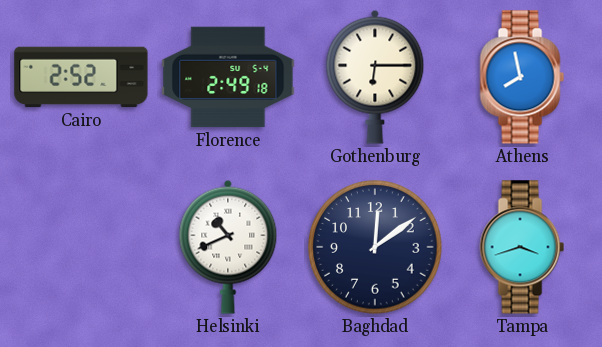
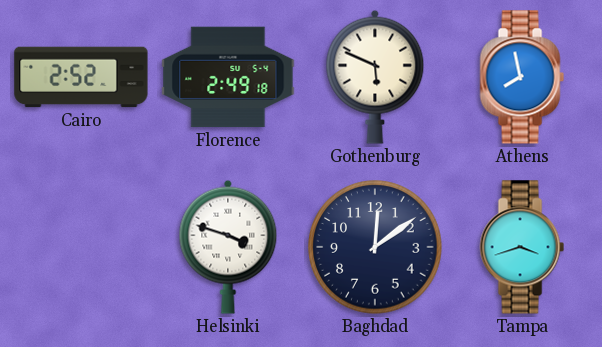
Gothenburg: 6:15 -> 5:49 (375, 77)
Helsinki: 10:41 -> 3:48 (228, 247)
